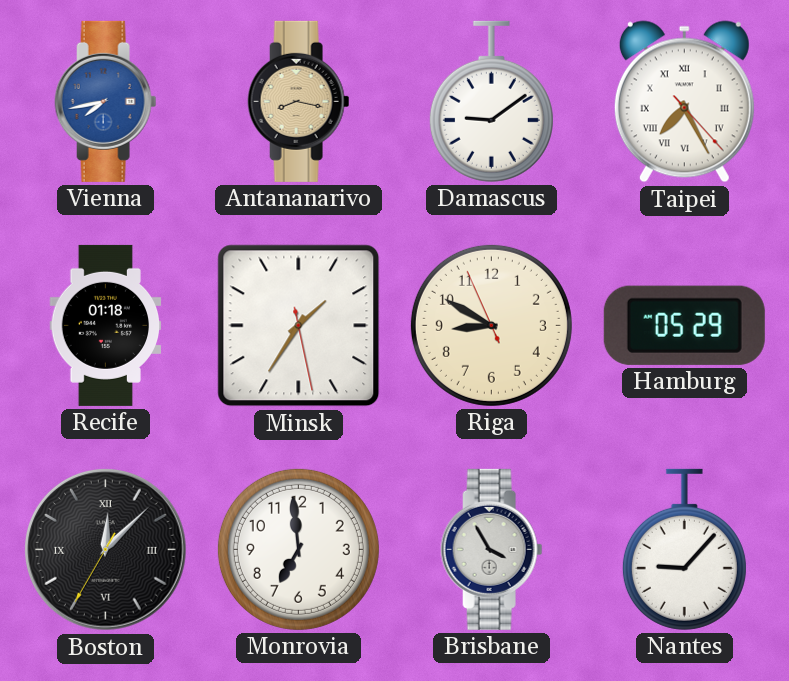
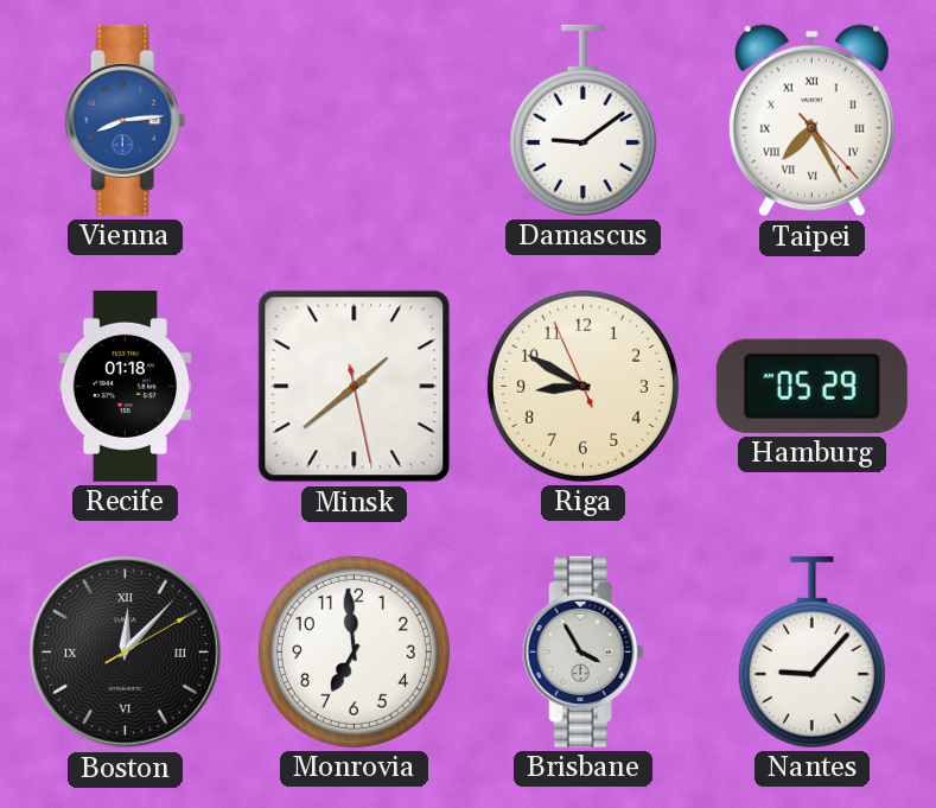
Vienna: 7:43 -> 8:14 (126, 120)
Antananarivo: 8:17 -> none (299, 101)
Minsk: 1:35 -> 1:38 (355, 387)
Boston: 12:07:35 -> 12:07:10 (126, 653)
